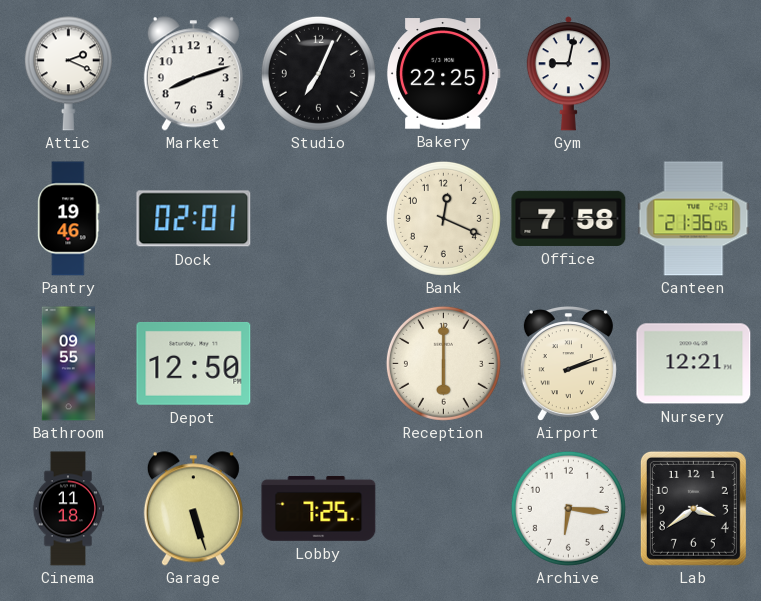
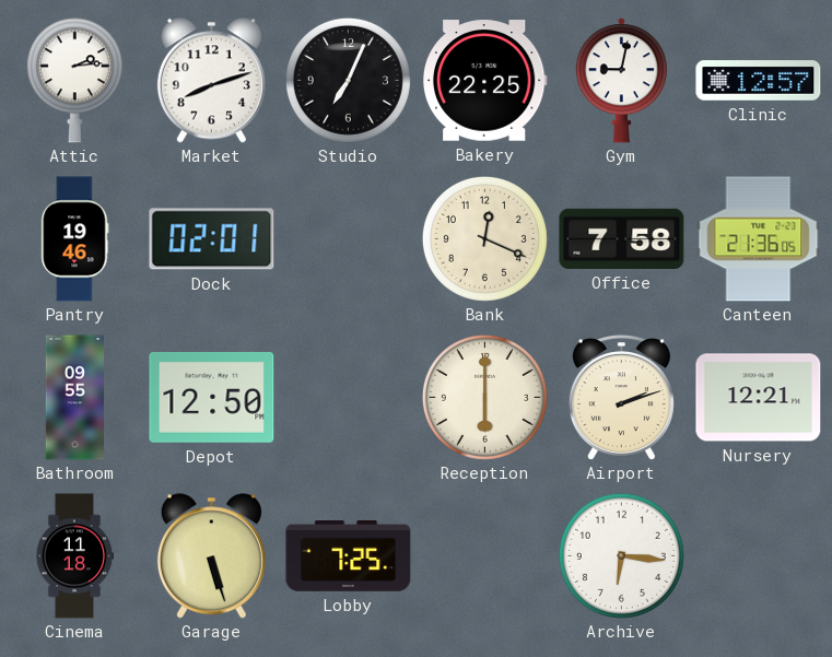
Attic: 2:19 -> 2:14 (74, 81)
Clinic: none -> 12:57 (759, 81)
Lab: 3:39 -> none (693, 508)
